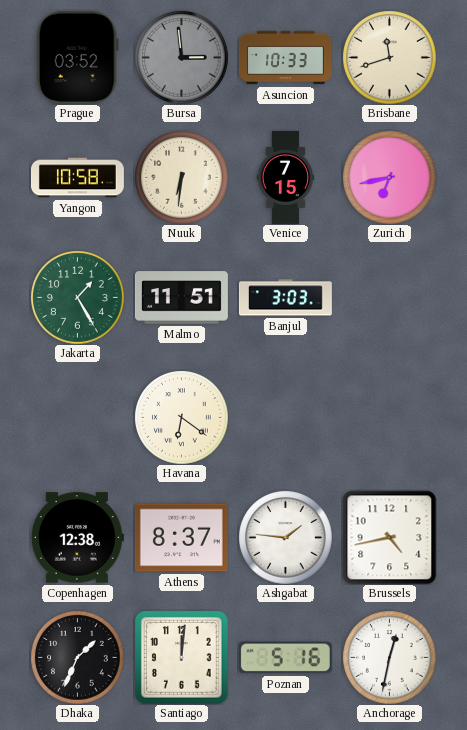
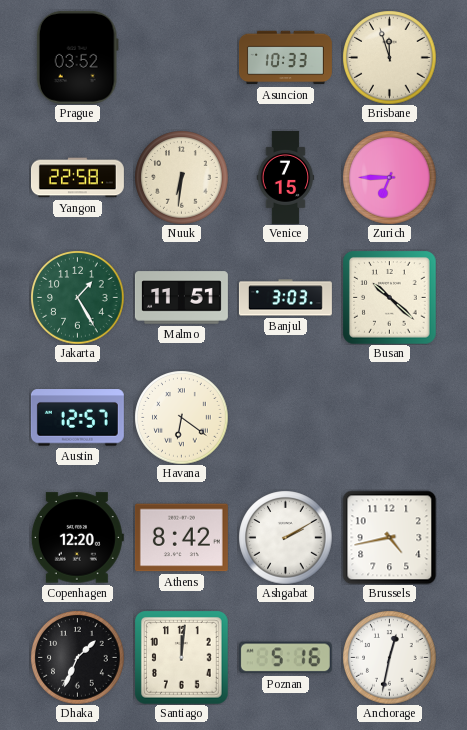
Bursa: 2:59 -> none (181, 57)
Brisbane: 11:42 -> 11:57 (389, 57)
Yangon: 10:58 -> 22:58 (77, 178)
Zurich: 6:43 -> 6:45 (389, 177)
Busan: none -> 10:22 (389, 297)
Austin: none -> 12:57 (77, 418)
Copenhagen: 12:38 -> 12:20 (77, 538)
Athens: 8:37 -> 8:42 (181, 538)
Ashgabat: 1:46 -> 2:10 (285, 537)
